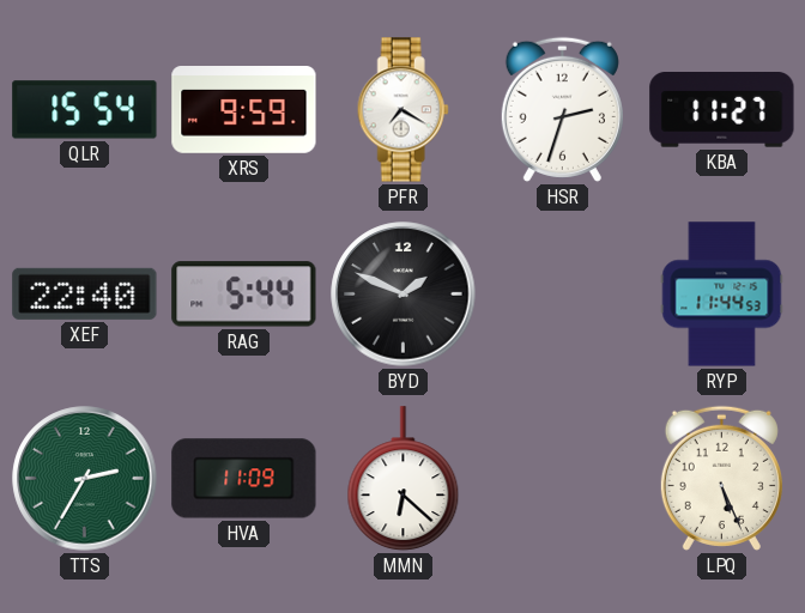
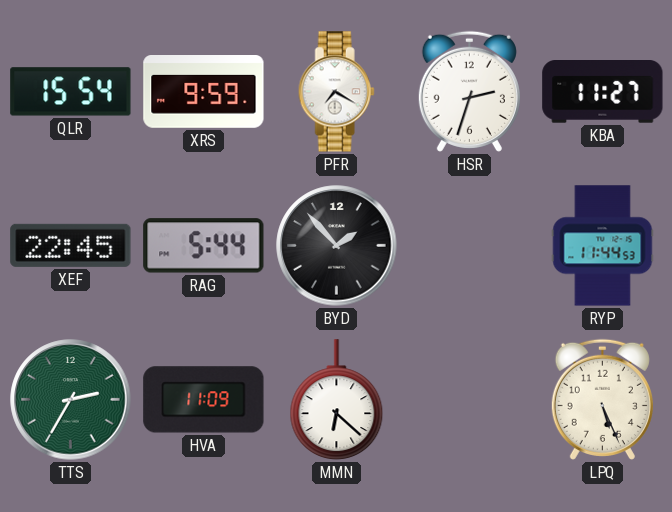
XEF: 22:40 -> 22:45 (71, 245)
BYD: 1:49 -> 1:53 (337, 246)
